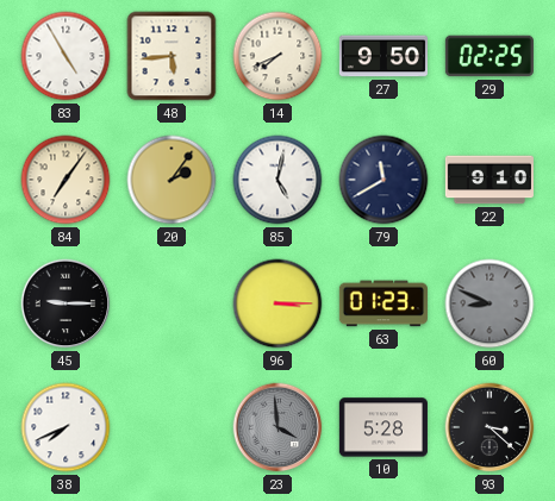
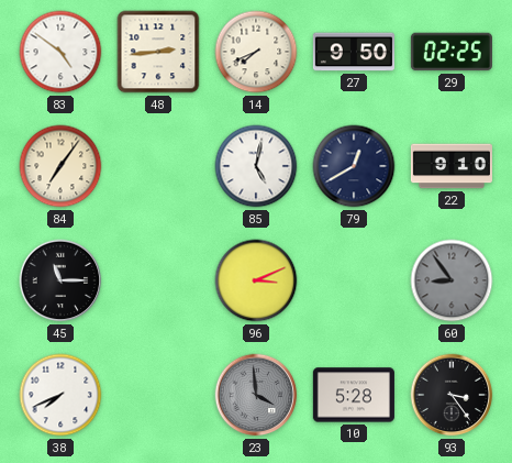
83: 4:55 -> 4:51 (60, 52)
48: 5:44 -> 2:44 (158, 52)
20: 2:06 -> none (172, 180)
79: 11:40 -> 12:40 (354, 166)
45: 9:15 -> 11:15 (60, 280)
96: 3:15 -> 3:11 (256, 280)
63: 01:23 -> none (383, 303)
60: 8:49 -> 8:54 (452, 280)
93: 3:22 -> 3:24 (452, 395)
